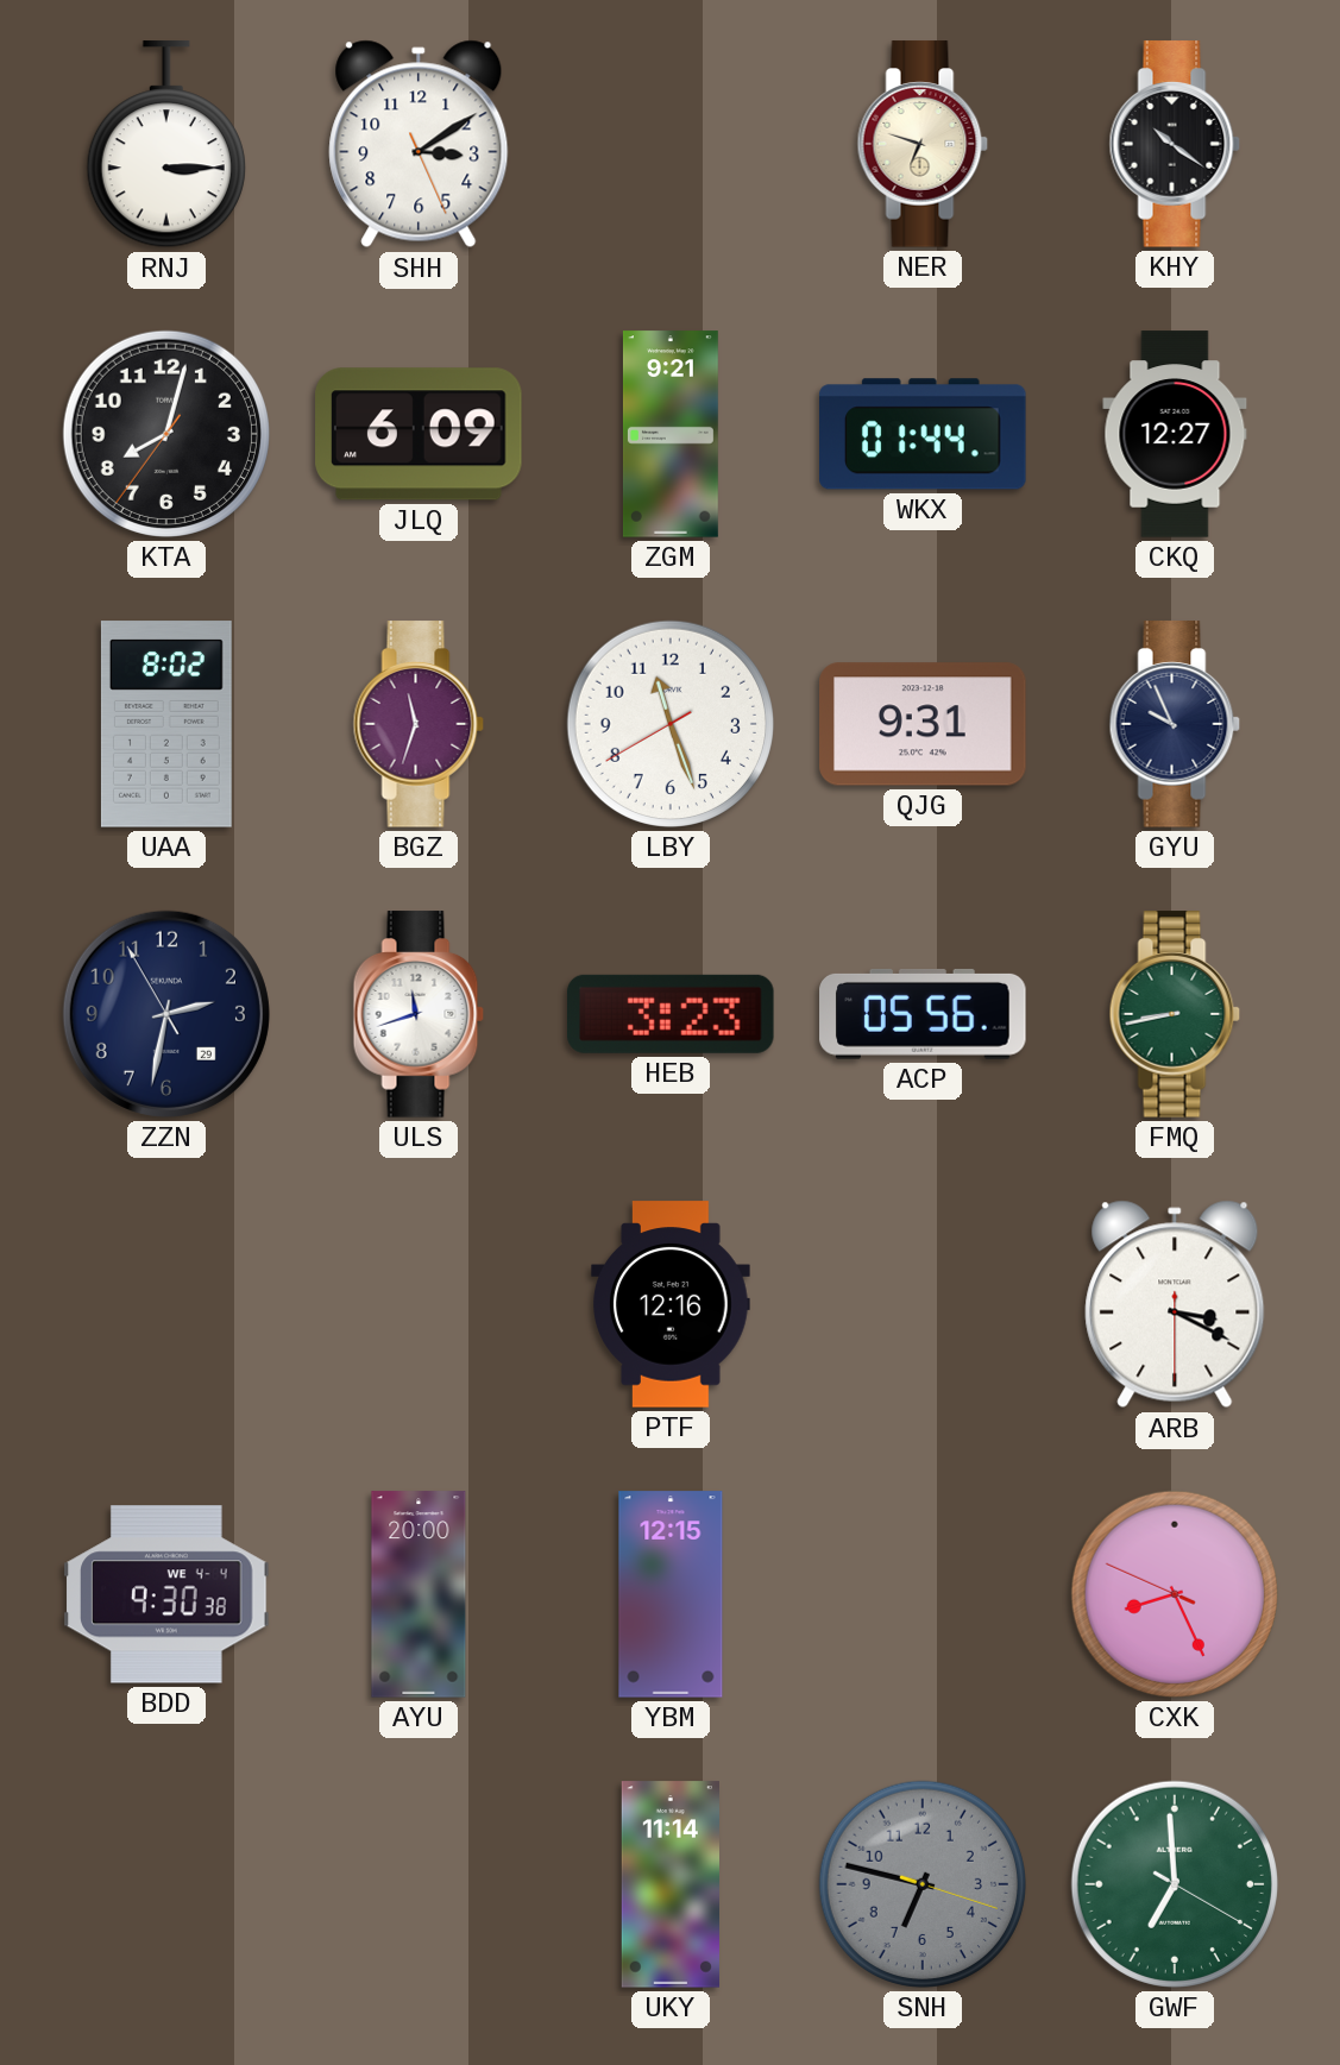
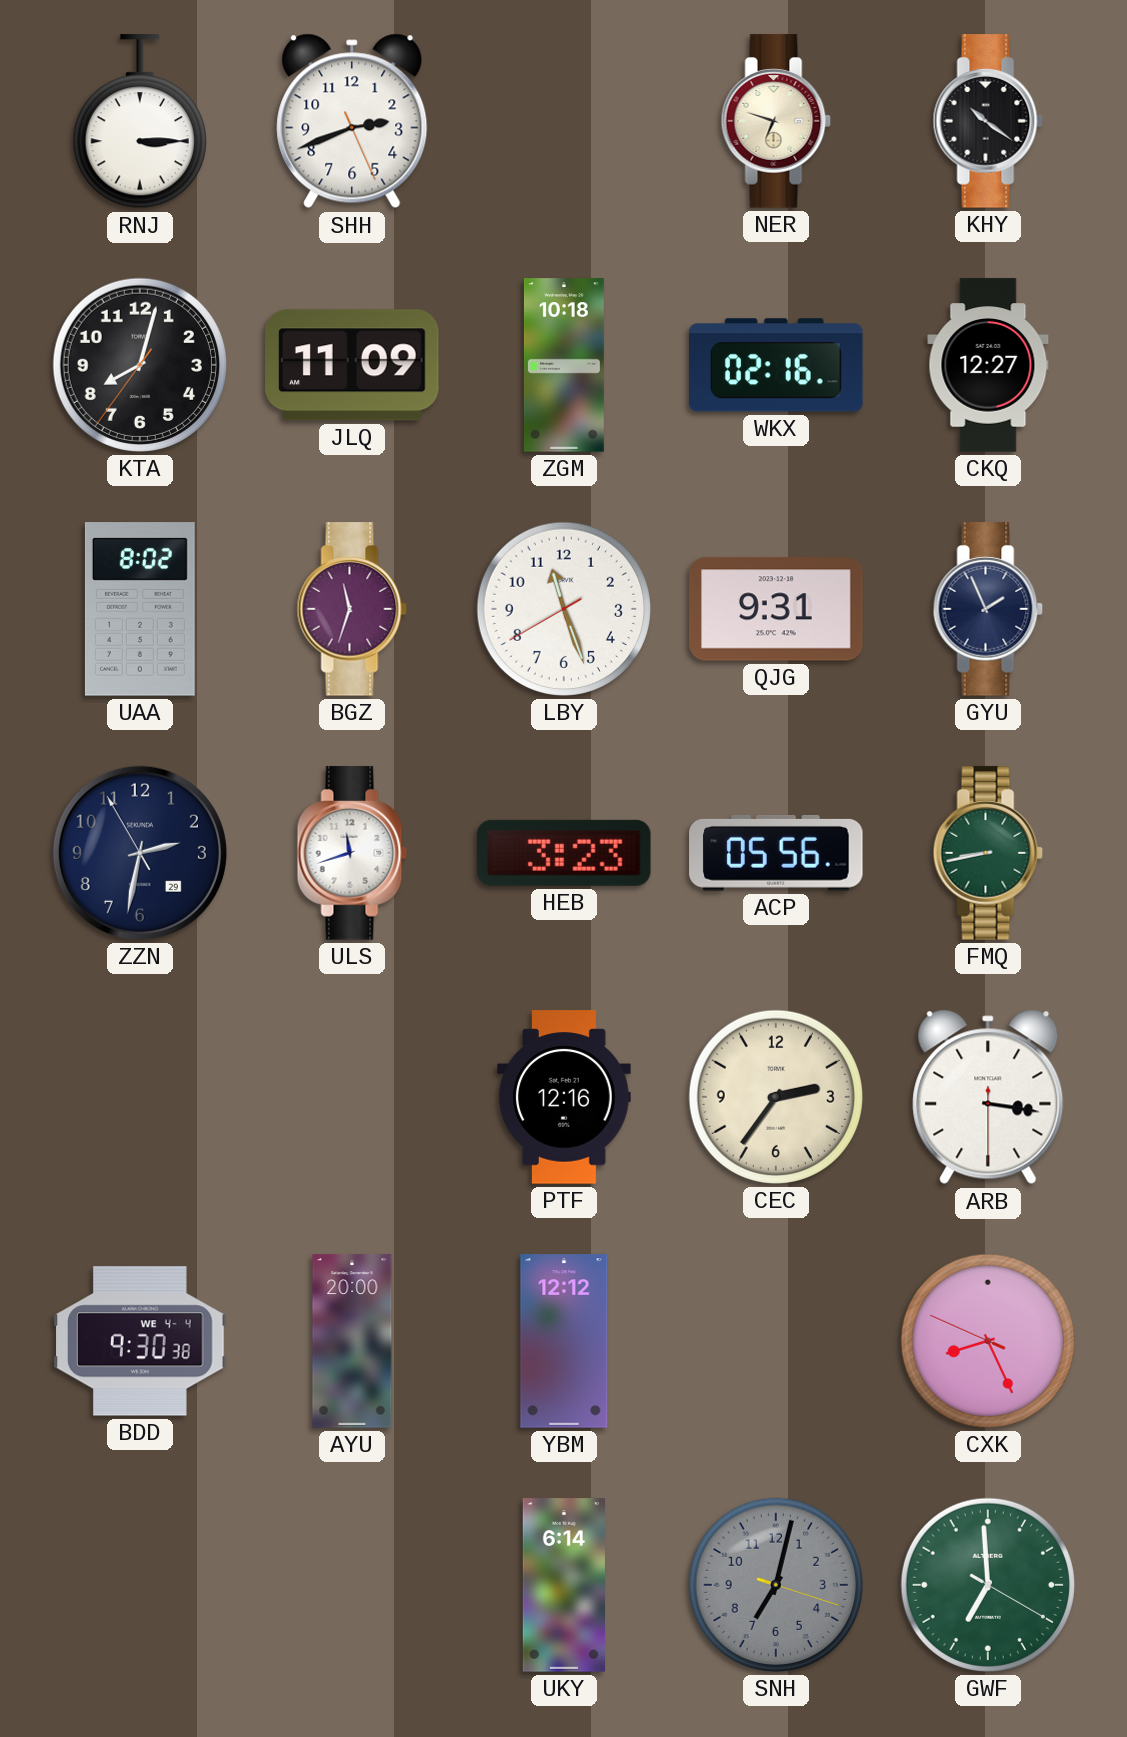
SHH: 3:09 -> 2:41 (352, 121)
JLQ: 6:09 -> 11:09 (352, 365)
ZGM: 9:21 -> 10:18 (564, 365)
WKX: 01:44 -> 02:16 (776, 365)
GYU: 9:56 -> 1:56 (988, 609)
CEC: none -> 2:36 (776, 1097)
ARB: 3:19 -> 3:16 (988, 1097)
YBM: 12:15 -> 12:12 (564, 1341)
UKY: 11:14 -> 6:14 (563, 1585)
SNH: 6:47 -> 7:02 (776, 1585)
